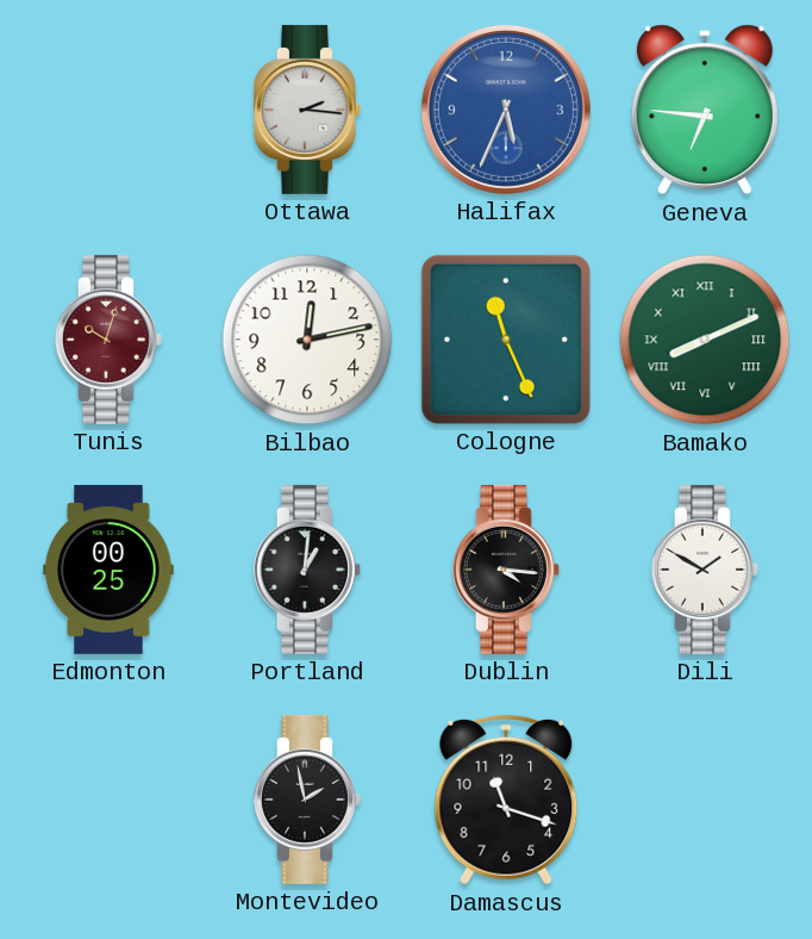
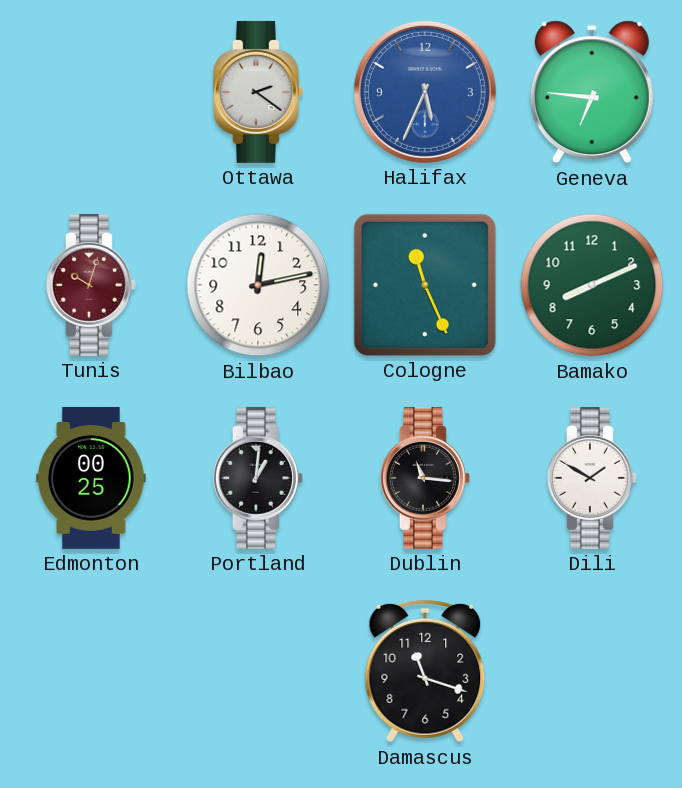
Ottawa: 2:16 -> 2:21 (258, 92)
Bamako numerals: Roman -> Arabic (592, 285)
Dublin: 4:16 -> 11:16 (425, 478)
Montevideo: 1:58 -> none (307, 800)
